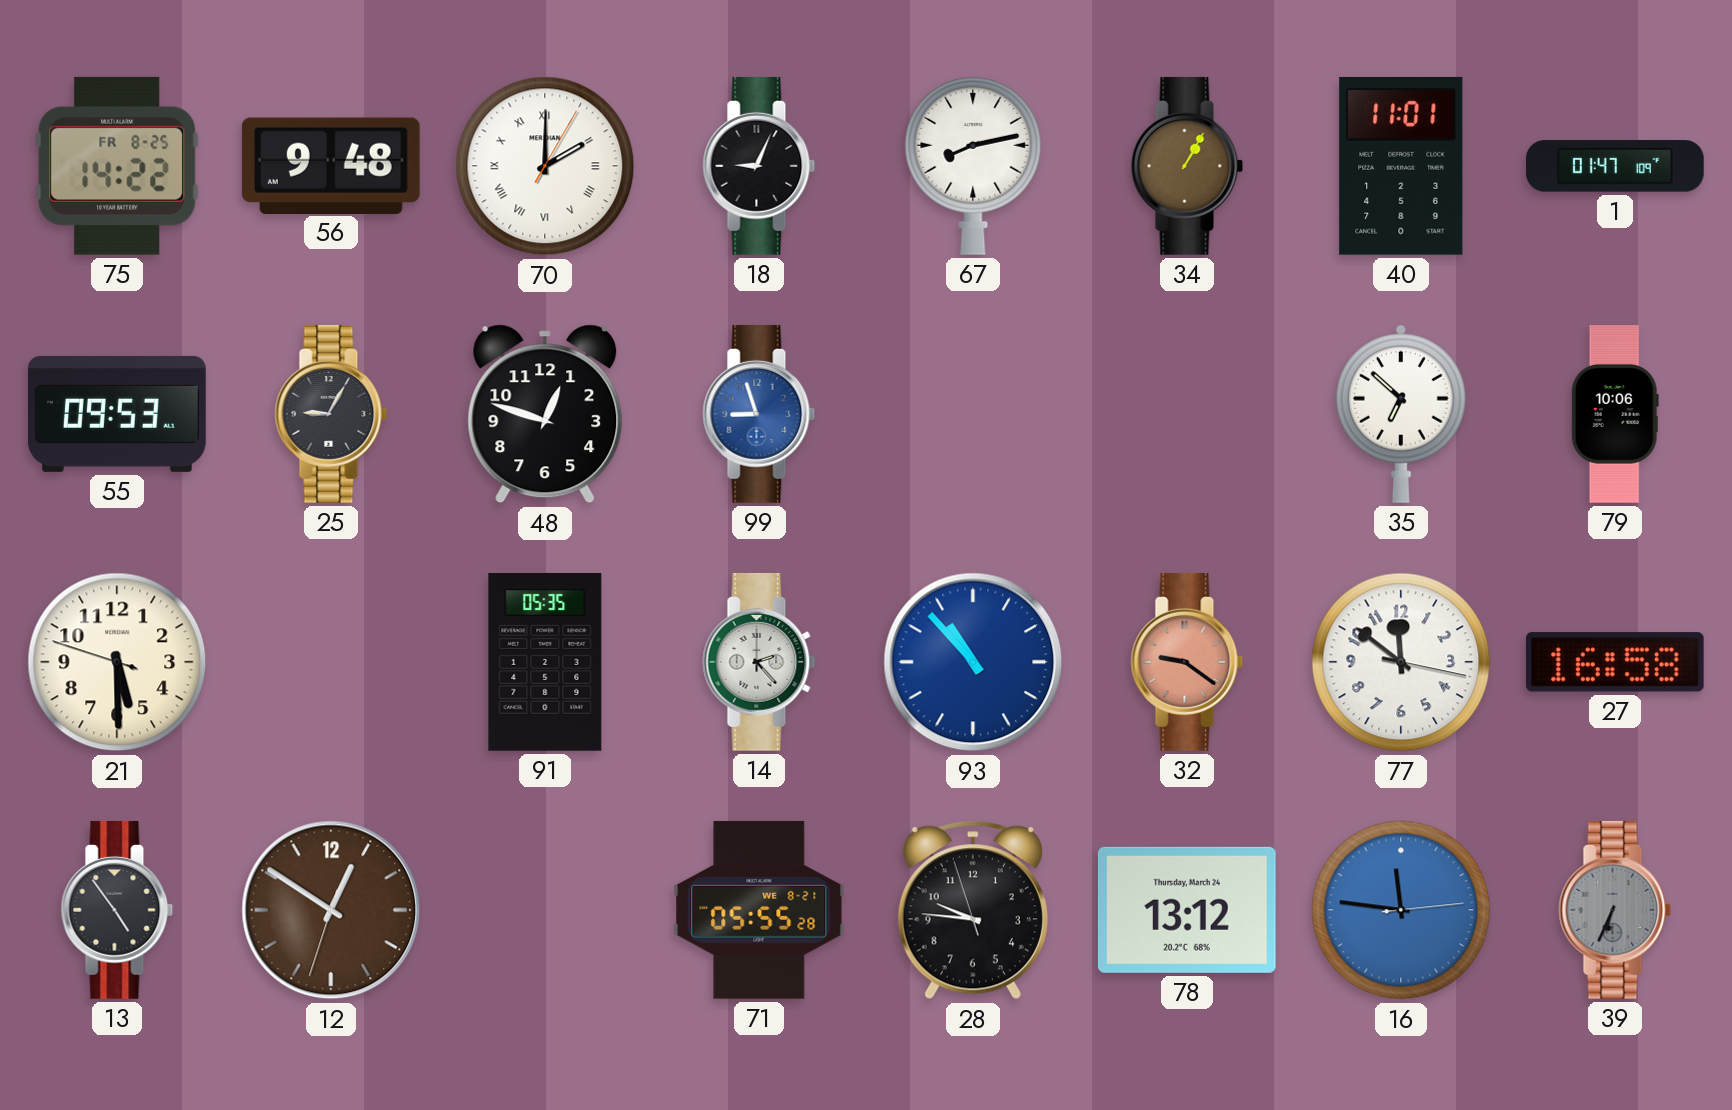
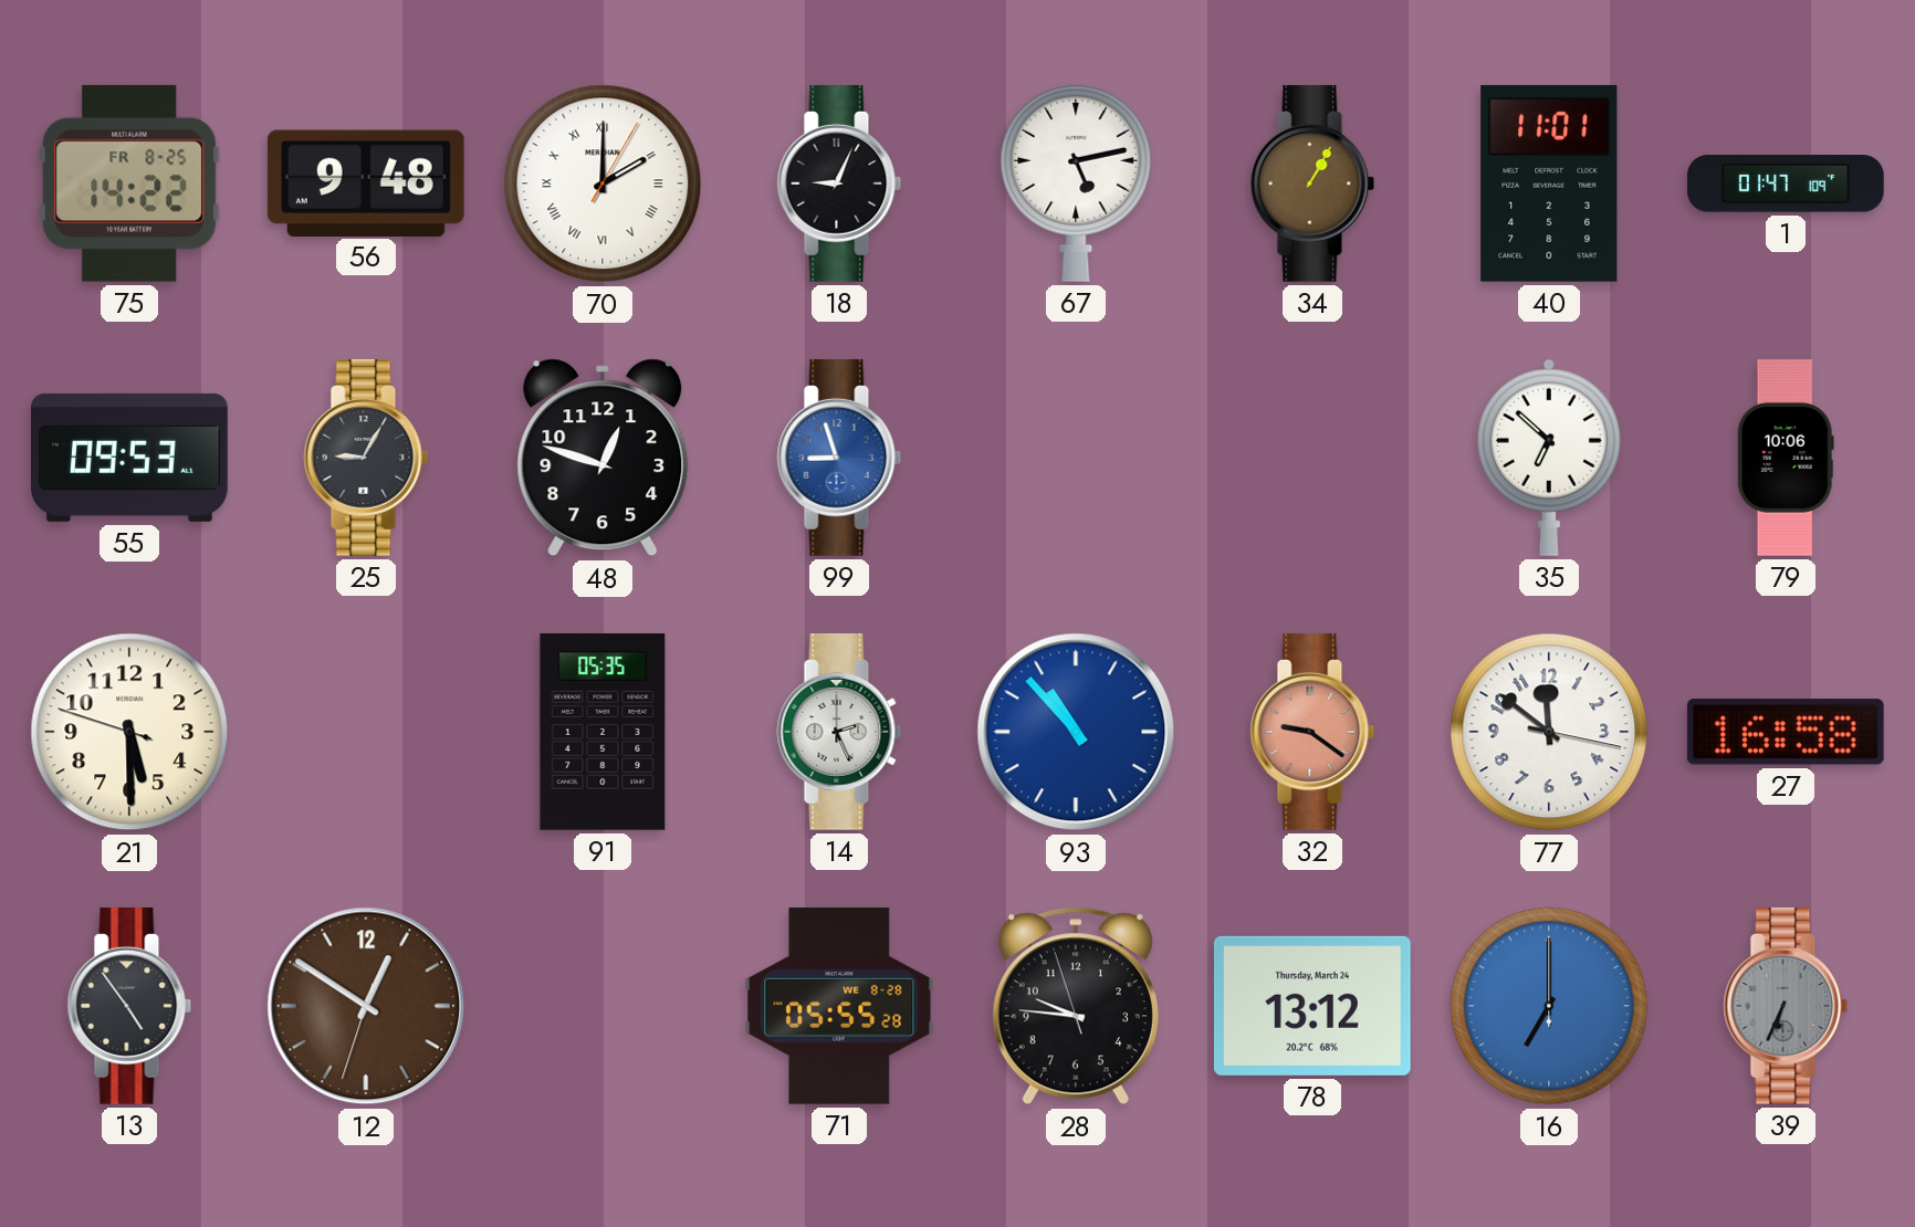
67: 8:13 -> 5:13 (1076, 183)
14: 2:23 -> 2:26 (839, 732)
71 date: WE 8-21 -> WE 8-28 (839, 1006)
16: 11:46 -> 7:00 (1549, 1006)
